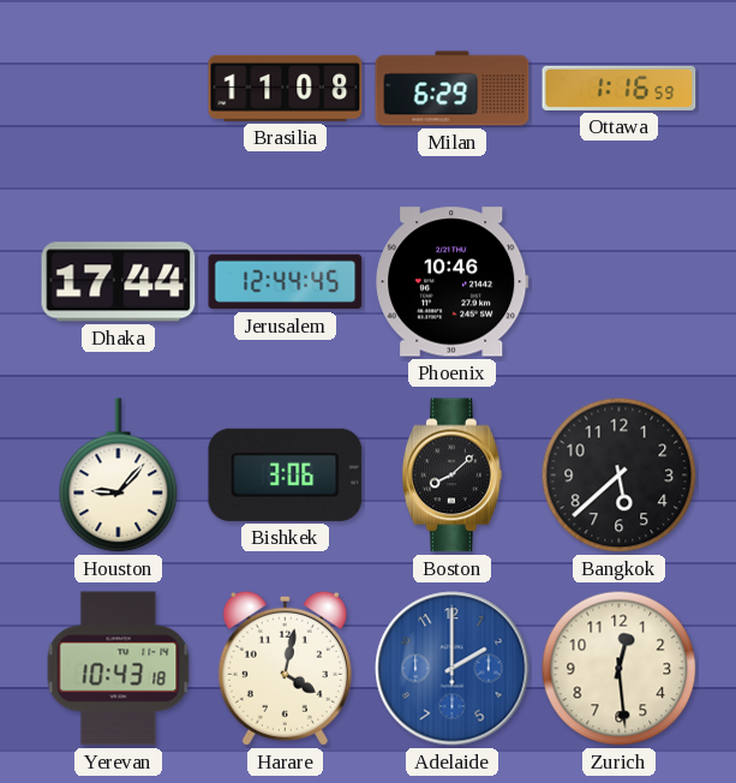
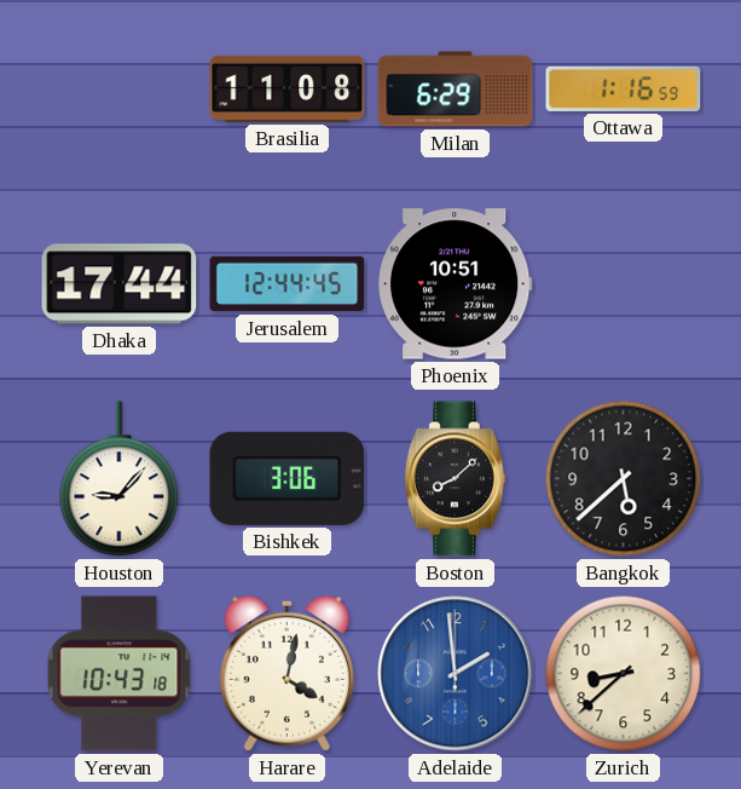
Phoenix: 10:46 -> 10:51 (456, 284)
Adelaide: 2:00 -> 1:59 (456, 674)
Zurich: 12:29 -> 8:38 (624, 674)
